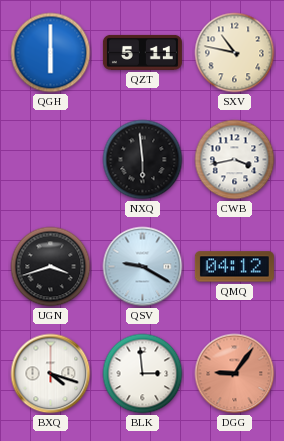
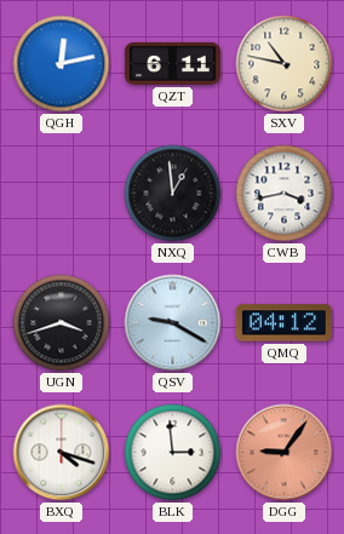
QGH: 6:00 -> 12:13 (62, 64)
QZT: 5:11 -> 6:11 (172, 63)
NXQ: 5:59 -> 12:59 (173, 194)
